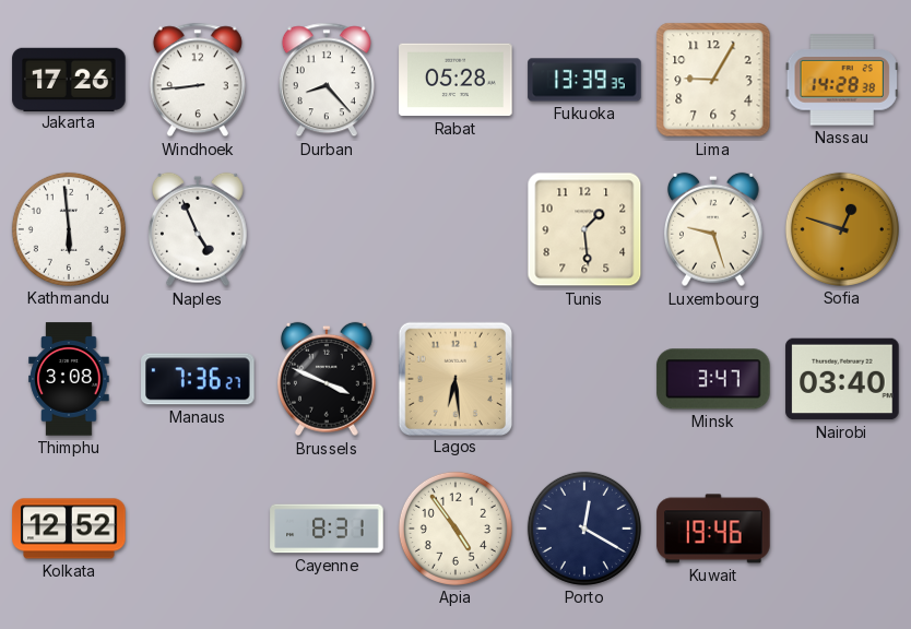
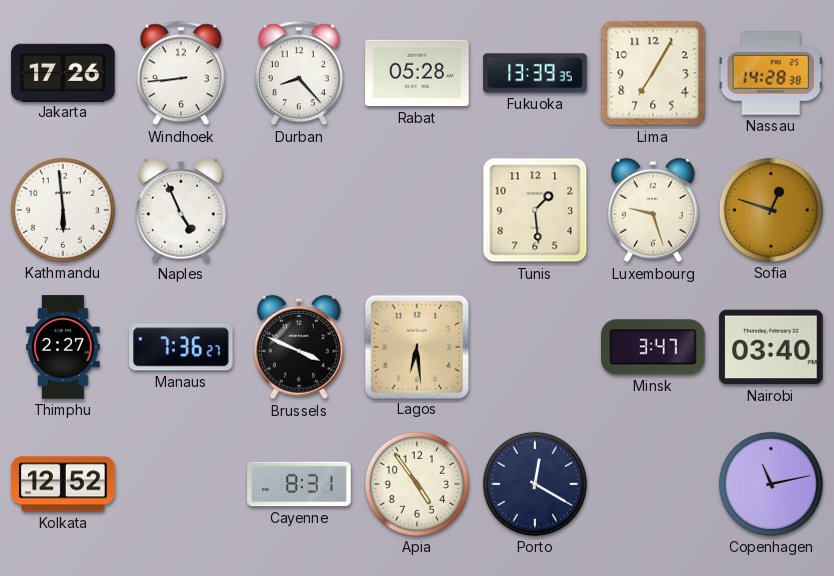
Lima: 9:05 -> 7:05 (653, 73)
Thimphu: 3:08 -> 2:27 (63, 347)
Kuwait: 19:46 -> none (713, 529)
Copenhagen: none -> 11:13 (771, 484)
